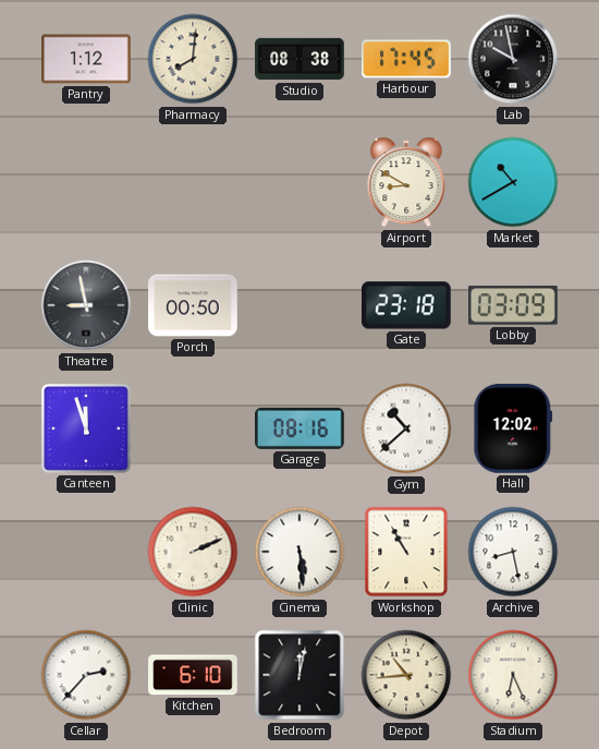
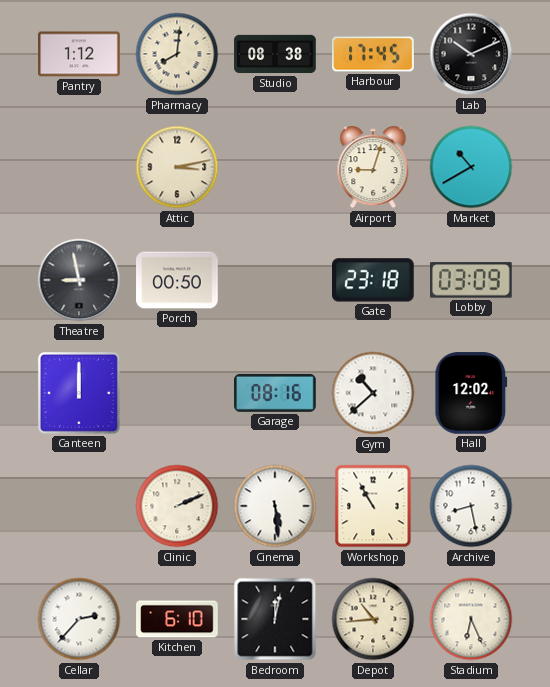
Lab: 9:58 -> 10:11 (471, 54)
Attic: none -> 3:13 (177, 167)
Airport: 8:50 -> 9:03 (373, 167)
Canteen: 11:57 -> 12:00 (79, 393)
